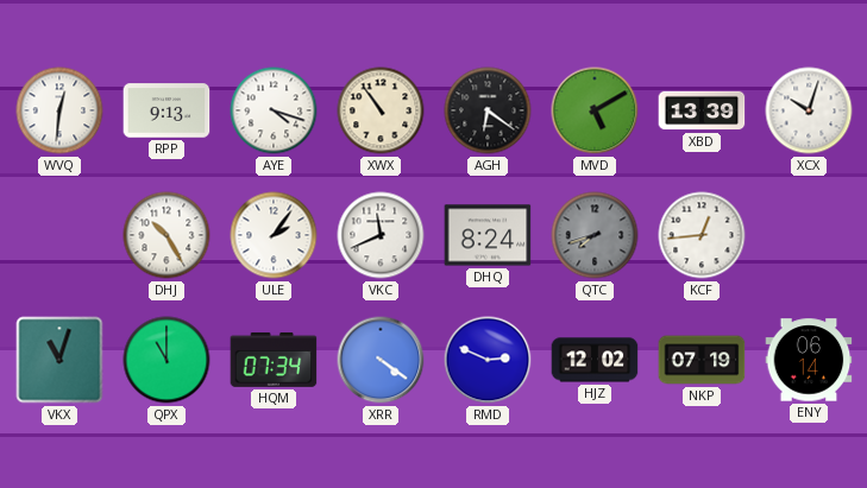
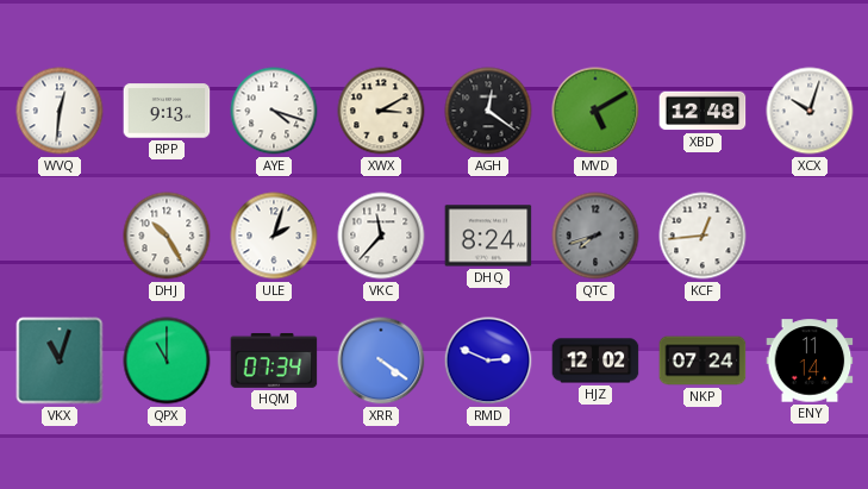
XWX: 10:54 -> 3:10 (381, 111)
AGH: 6:21 -> 12:21 (488, 111)
XBD: 13:39 -> 12:48 (702, 111)
ULE: 2:06 -> 2:03 (274, 236)
VKC: 11:41 -> 11:37 (381, 236)
NKP: 07:19 -> 07:24 (702, 361)
ENY: 06:14 -> 11:14 (810, 361)
